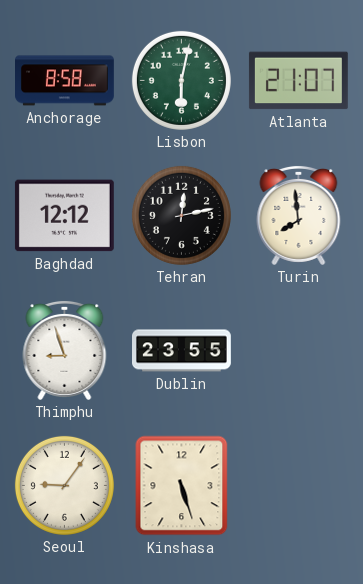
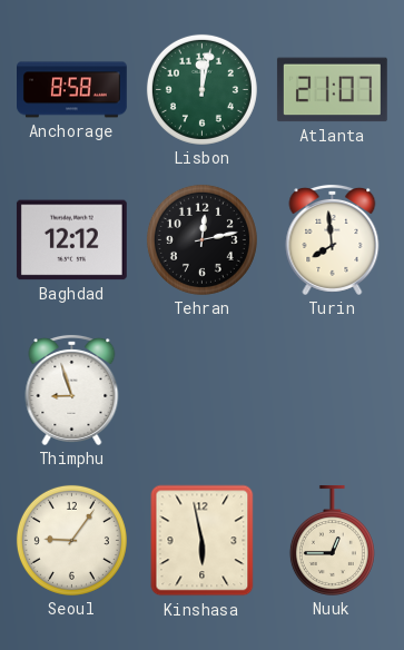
Lisbon: 6:02 -> 12:02 (201, 89)
Dublin: 23:55 -> none (182, 351)
Kinshasa: 5:27 -> 5:58 (203, 541)
Nuuk: none -> 12:45 (332, 540)
